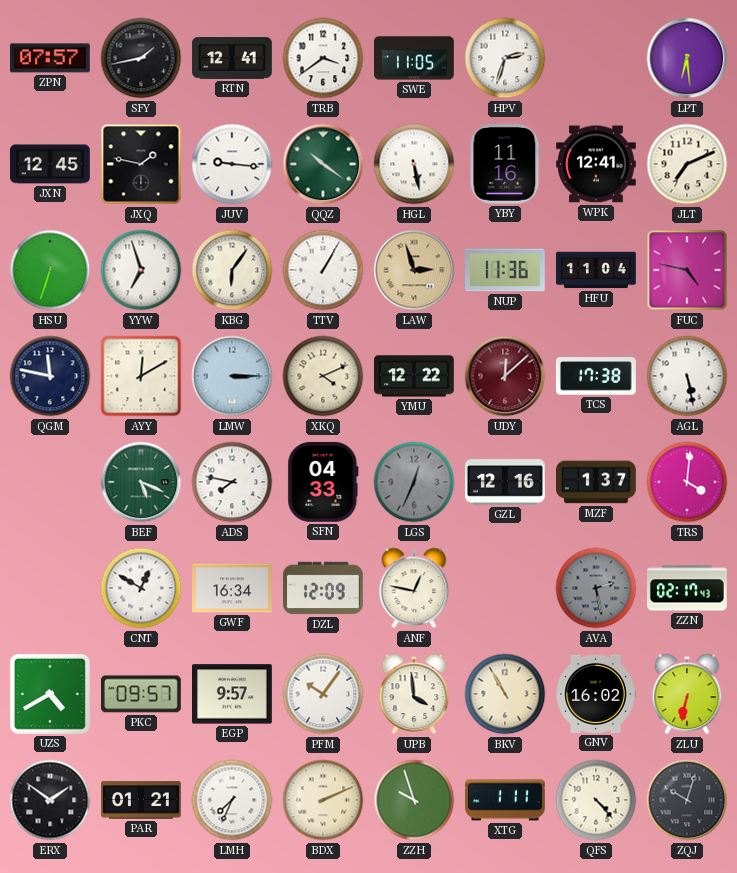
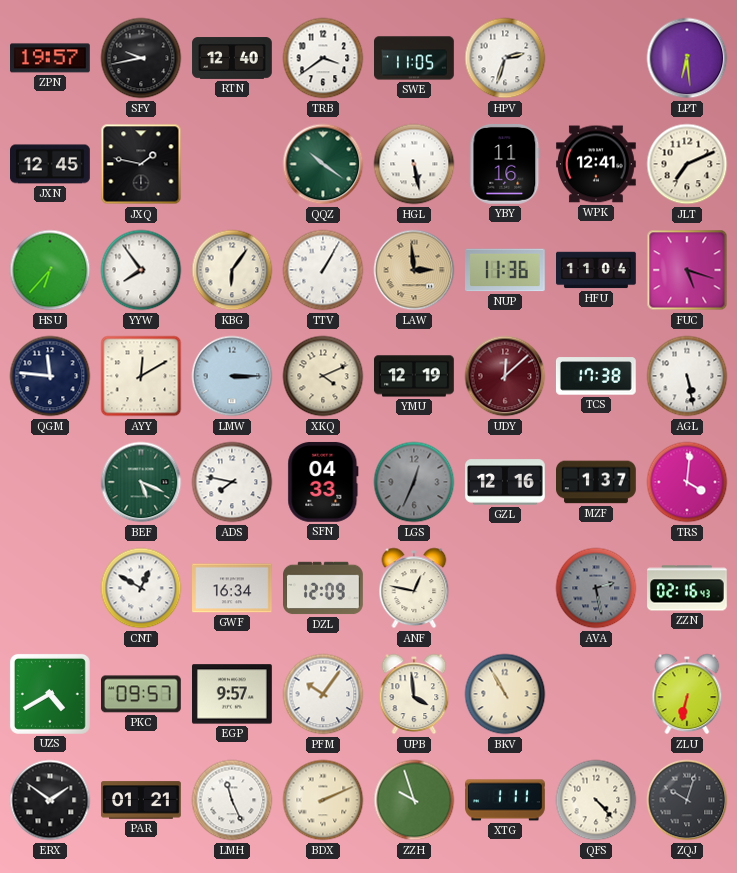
ZPN: 07:57 -> 19:57 (51, 58)
SFY: 1:43 -> 9:43 (141, 58)
RTN: 12:41 -> 12:40 (232, 58)
JUV: 9:16 -> none (232, 164)
HSU: 6:33 -> 6:37 (50, 270)
YYW: 6:57 -> 7:54 (141, 270)
LAW: 2:57 -> 2:59 (414, 270)
FUC: 4:47 -> 5:18 (687, 270)
QGM: 11:47 -> 11:46 (50, 376)
YMU: 12:22 -> 12:19 (415, 376)
ZZN: 02:17 -> 02:16 (688, 588)
GNV: 16:02 -> none (596, 694)
LMH: 7:34 -> 11:26 (232, 800)
